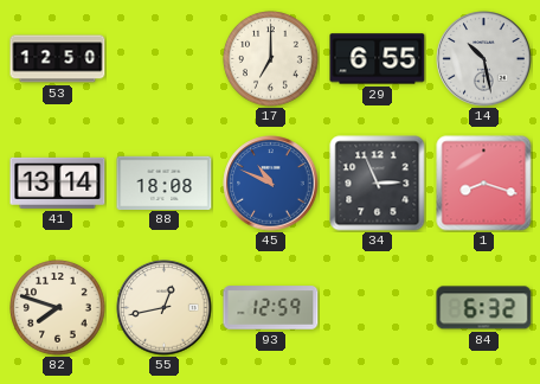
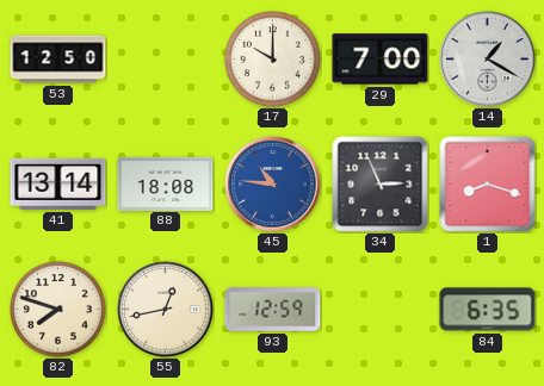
17: 7:00 -> 10:00 (273, 60)
29: 6:55 -> 7:00 (381, 60)
14: 10:28 -> 1:20 (488, 60)
45: 10:49 -> 10:46 (273, 185)
84: 6:32 -> 6:35 (488, 310)
